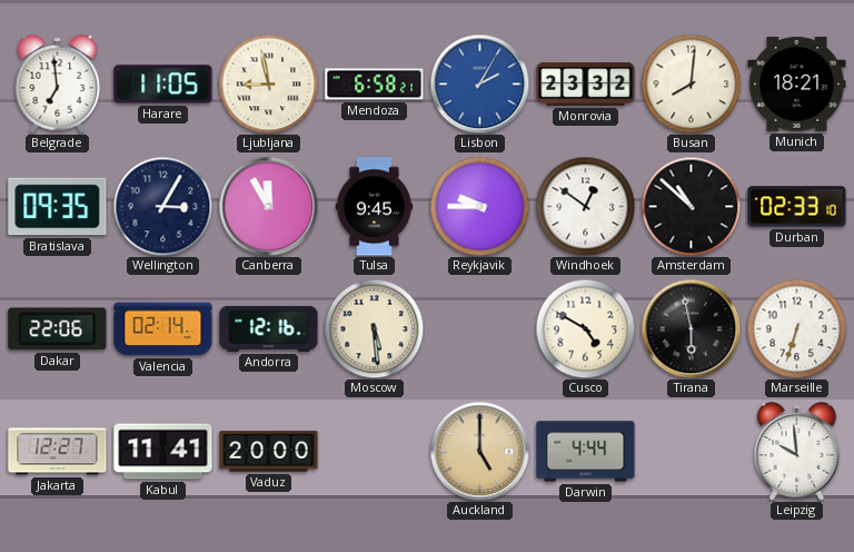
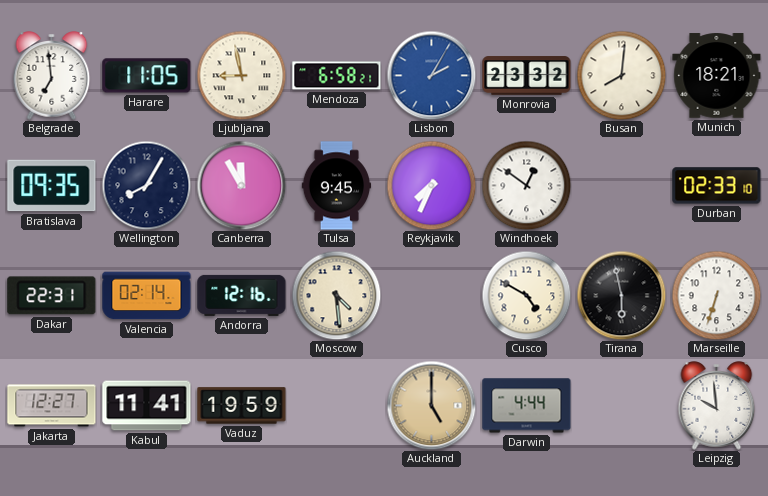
Wellington: 3:05 -> 8:05 (146, 185)
Reykjavik: 9:45 -> 7:34 (431, 185)
Amsterdam: 10:52 -> none (691, 206)
Dakar: 22:06 -> 22:31 (52, 296)
Moscow: 5:29 -> 4:29 (336, 295)
Vaduz: 20:00 -> 19:59 (242, 406)
